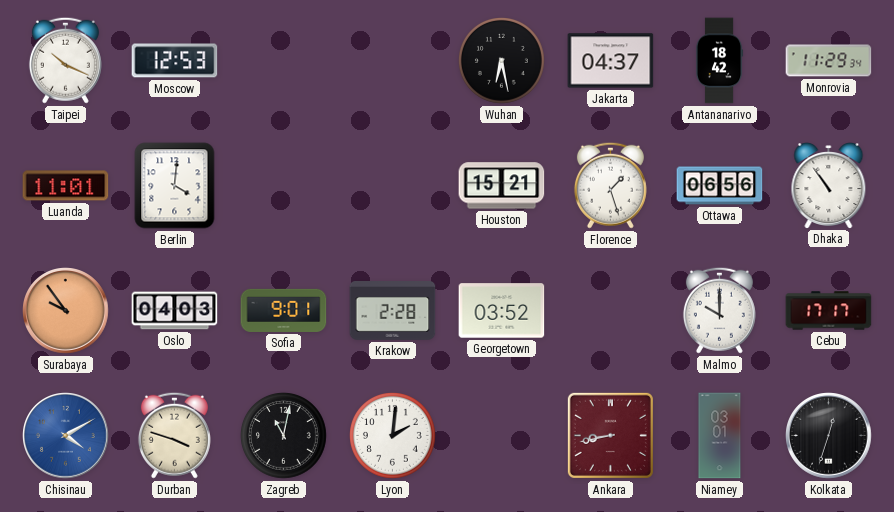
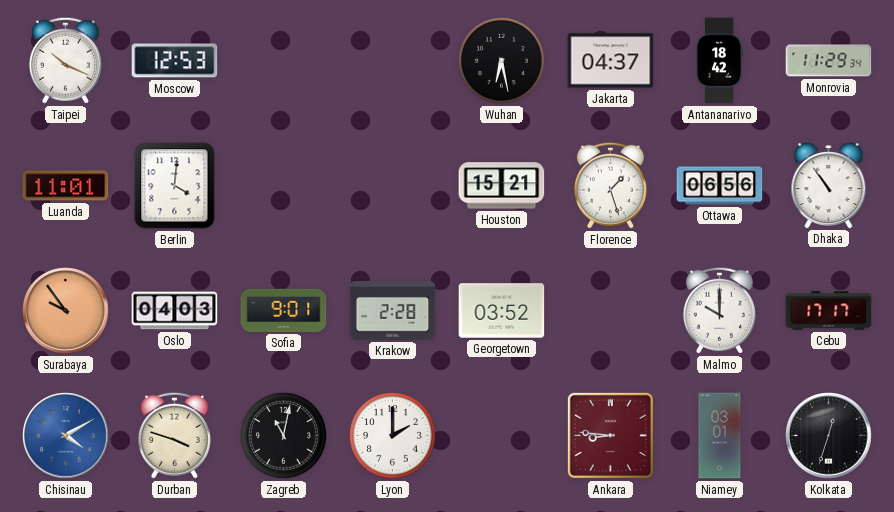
Lyon: 2:01 -> 2:00 (393, 436)
Ankara: 8:43 -> 8:46 (610, 435)
